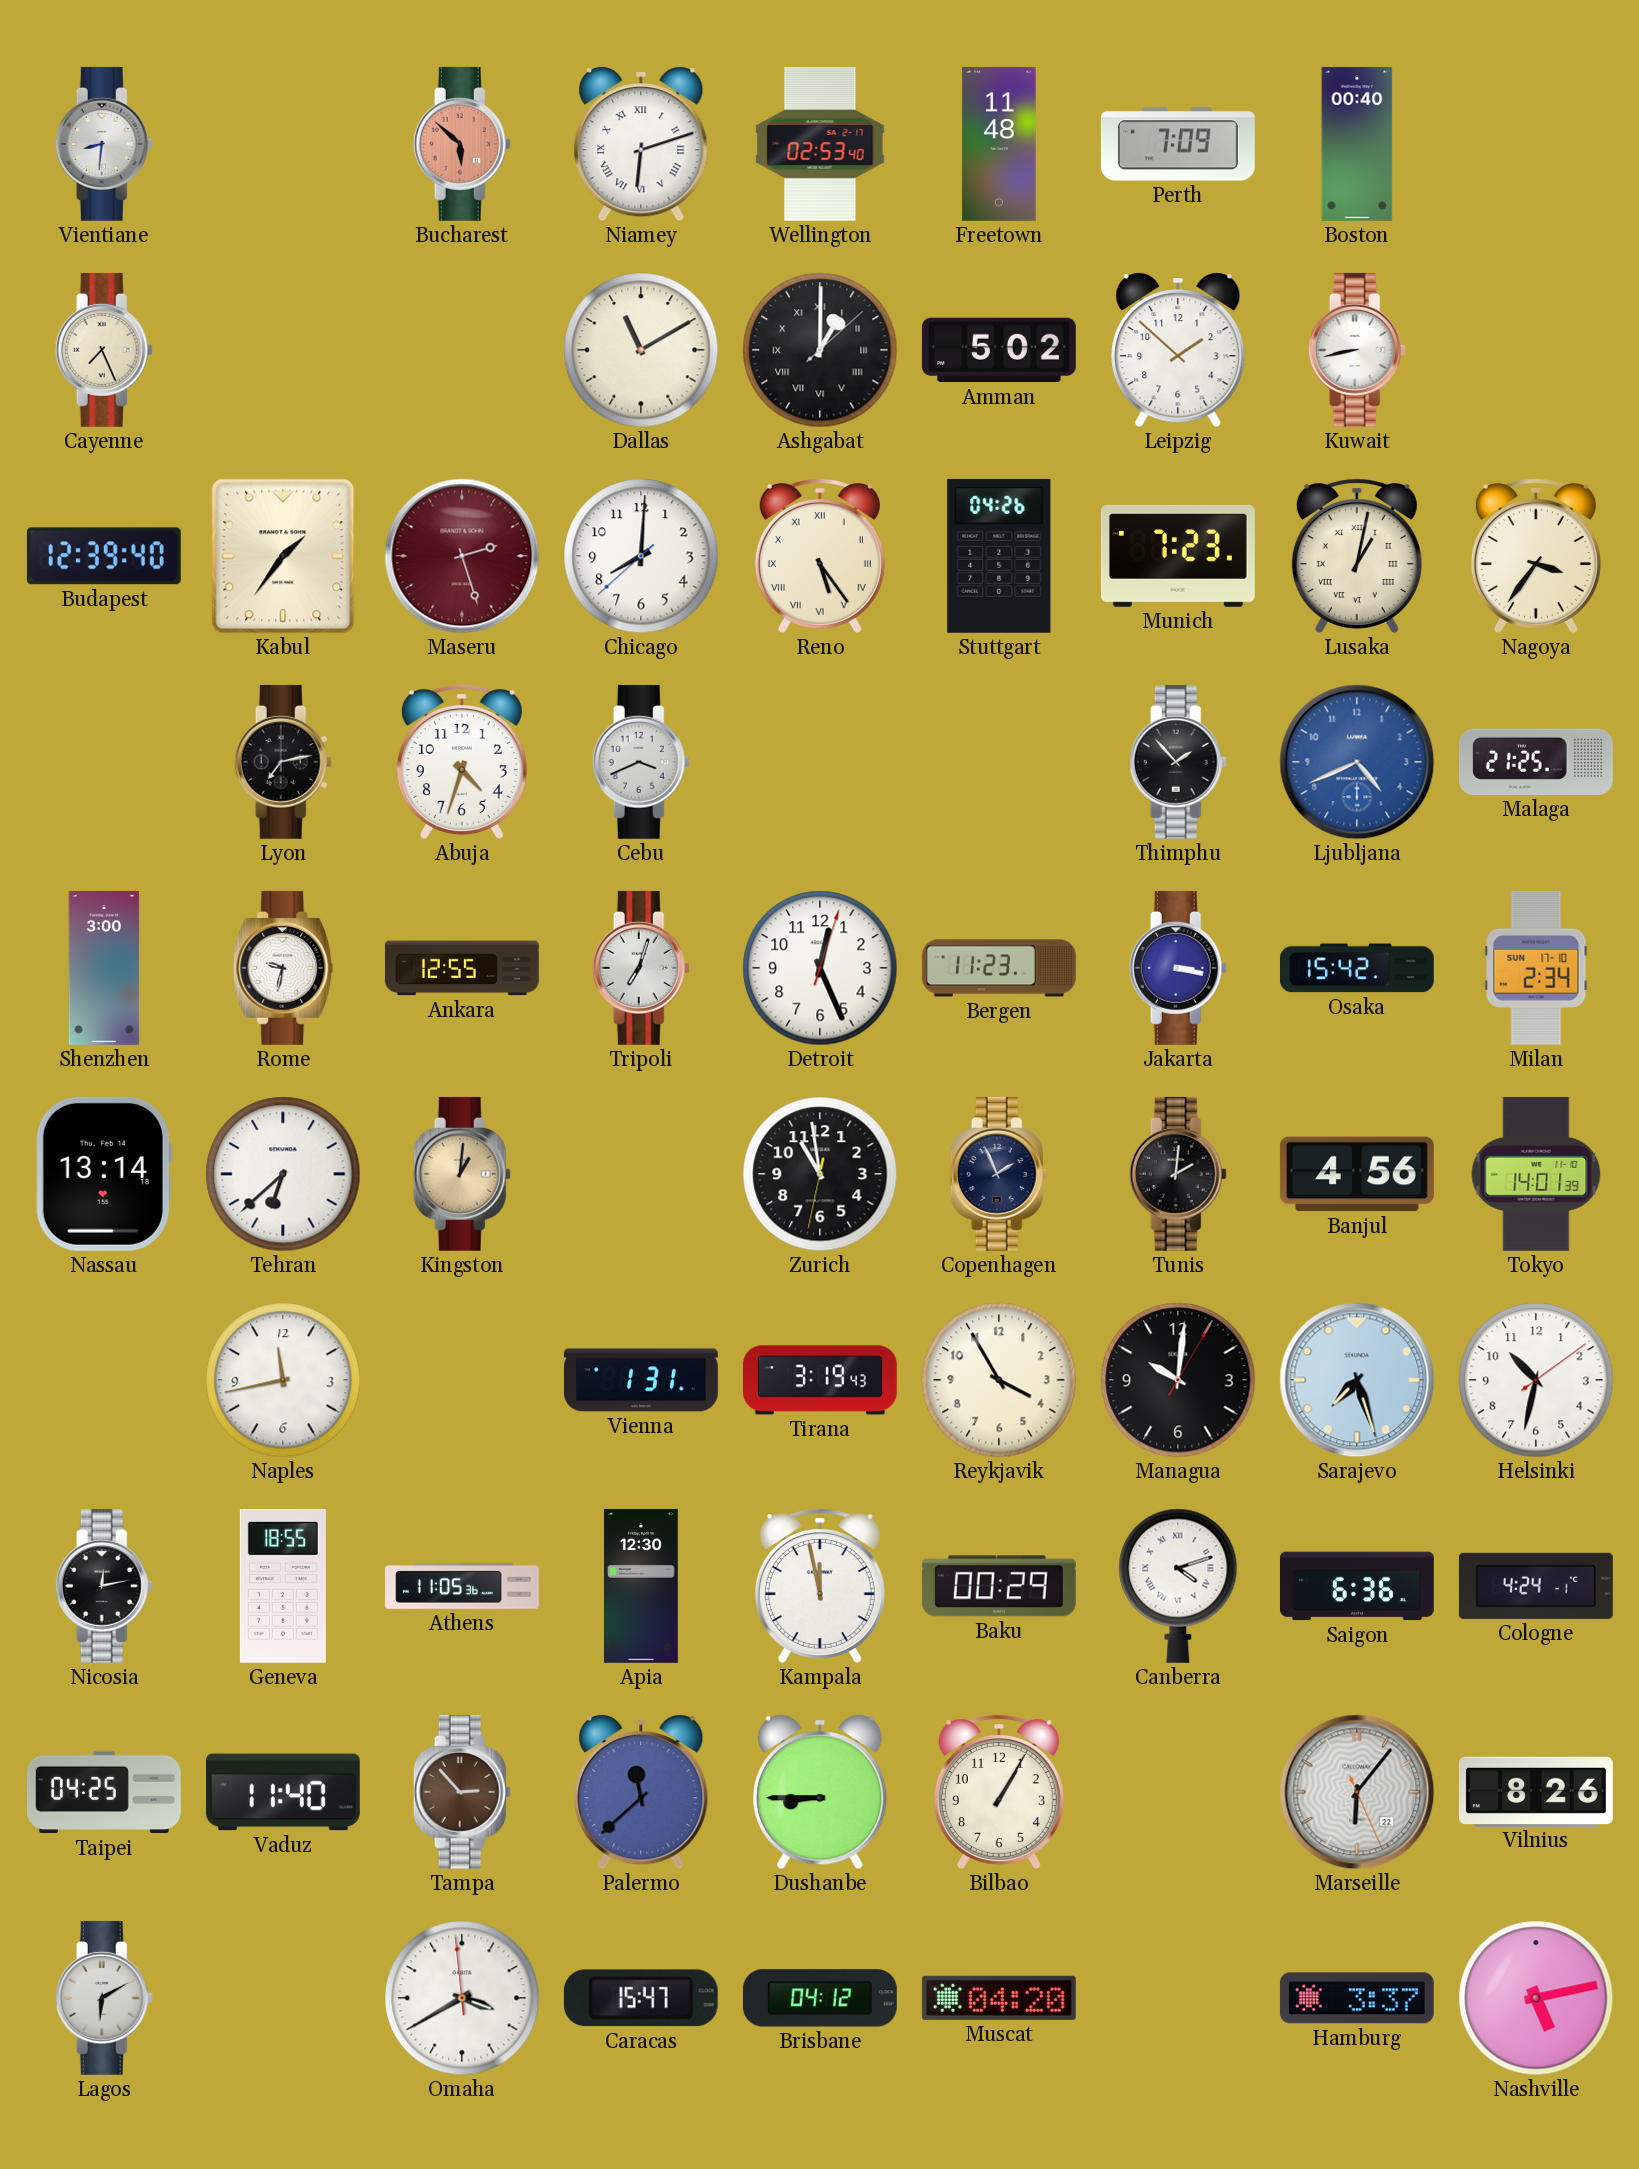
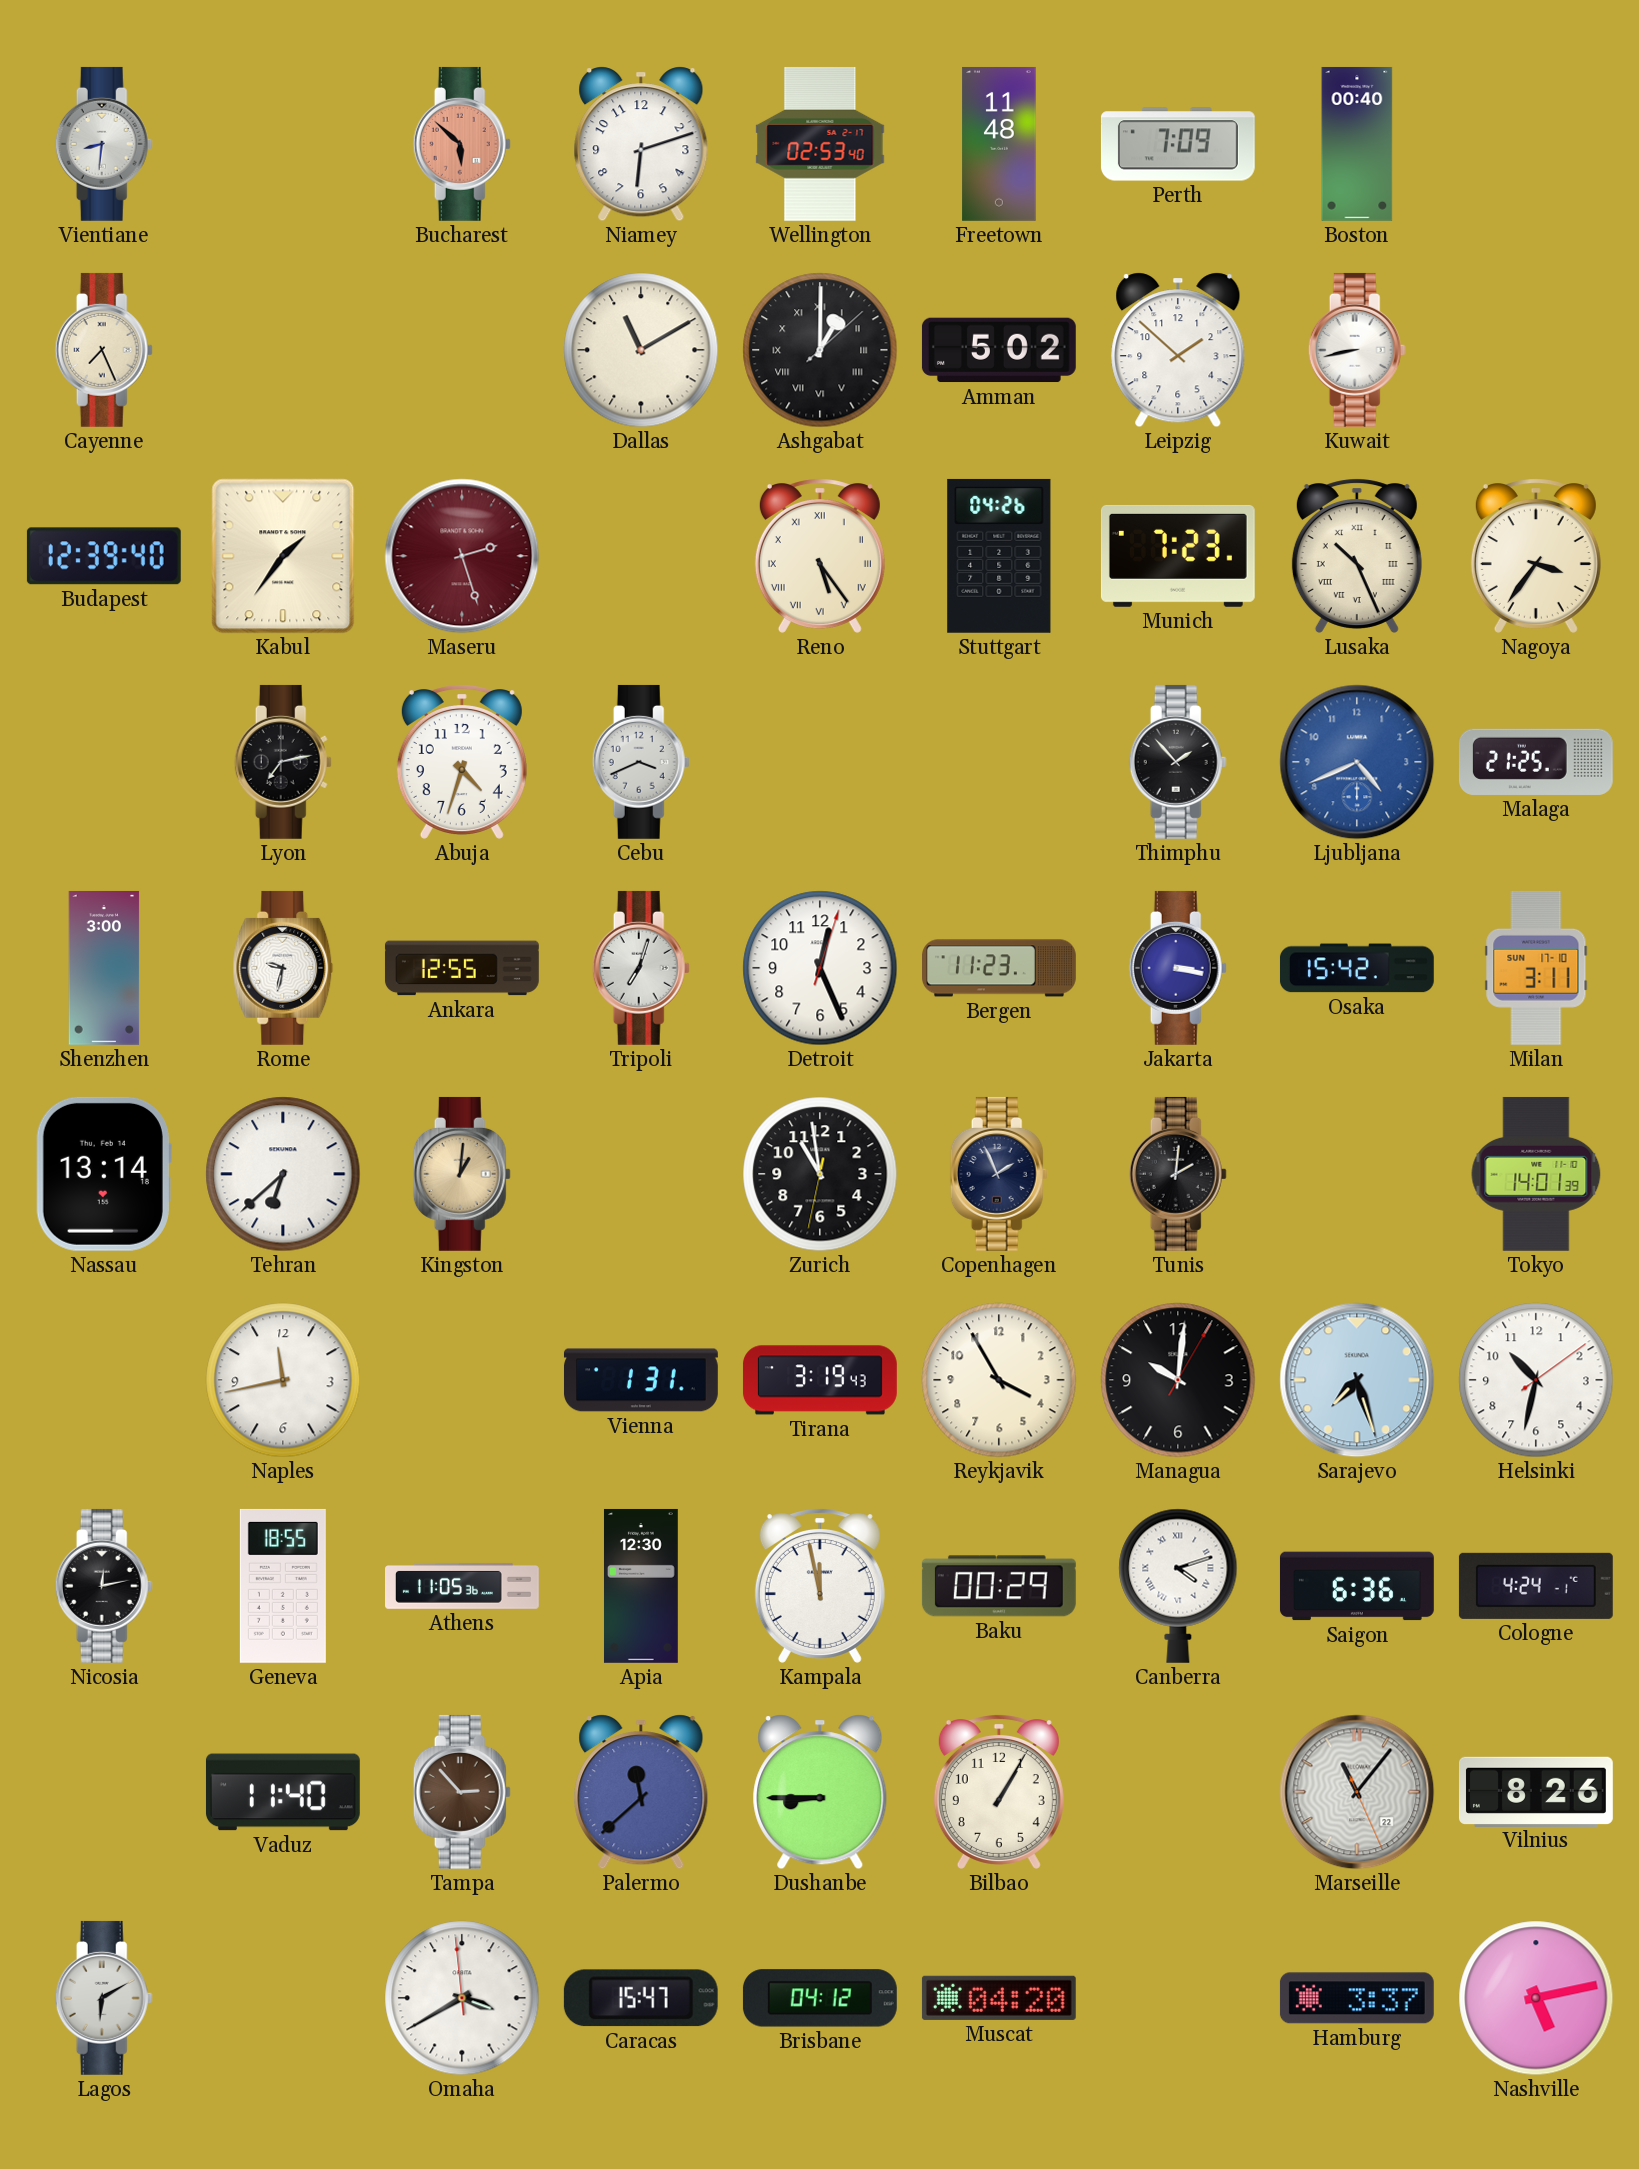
Niamey numerals: Roman -> Arabic (641, 144)
Chicago: 8:00 -> none (641, 556)
Lusaka: 1:02 -> 10:26 (1357, 556)
Milan: 2:34 -> 3:11 (1536, 968)
Banjul: 4:56 -> none (1357, 1174)
Taipei: 04:25 -> none (104, 1792)
Marseille: 6:06 -> 11:06 (1357, 1792)
